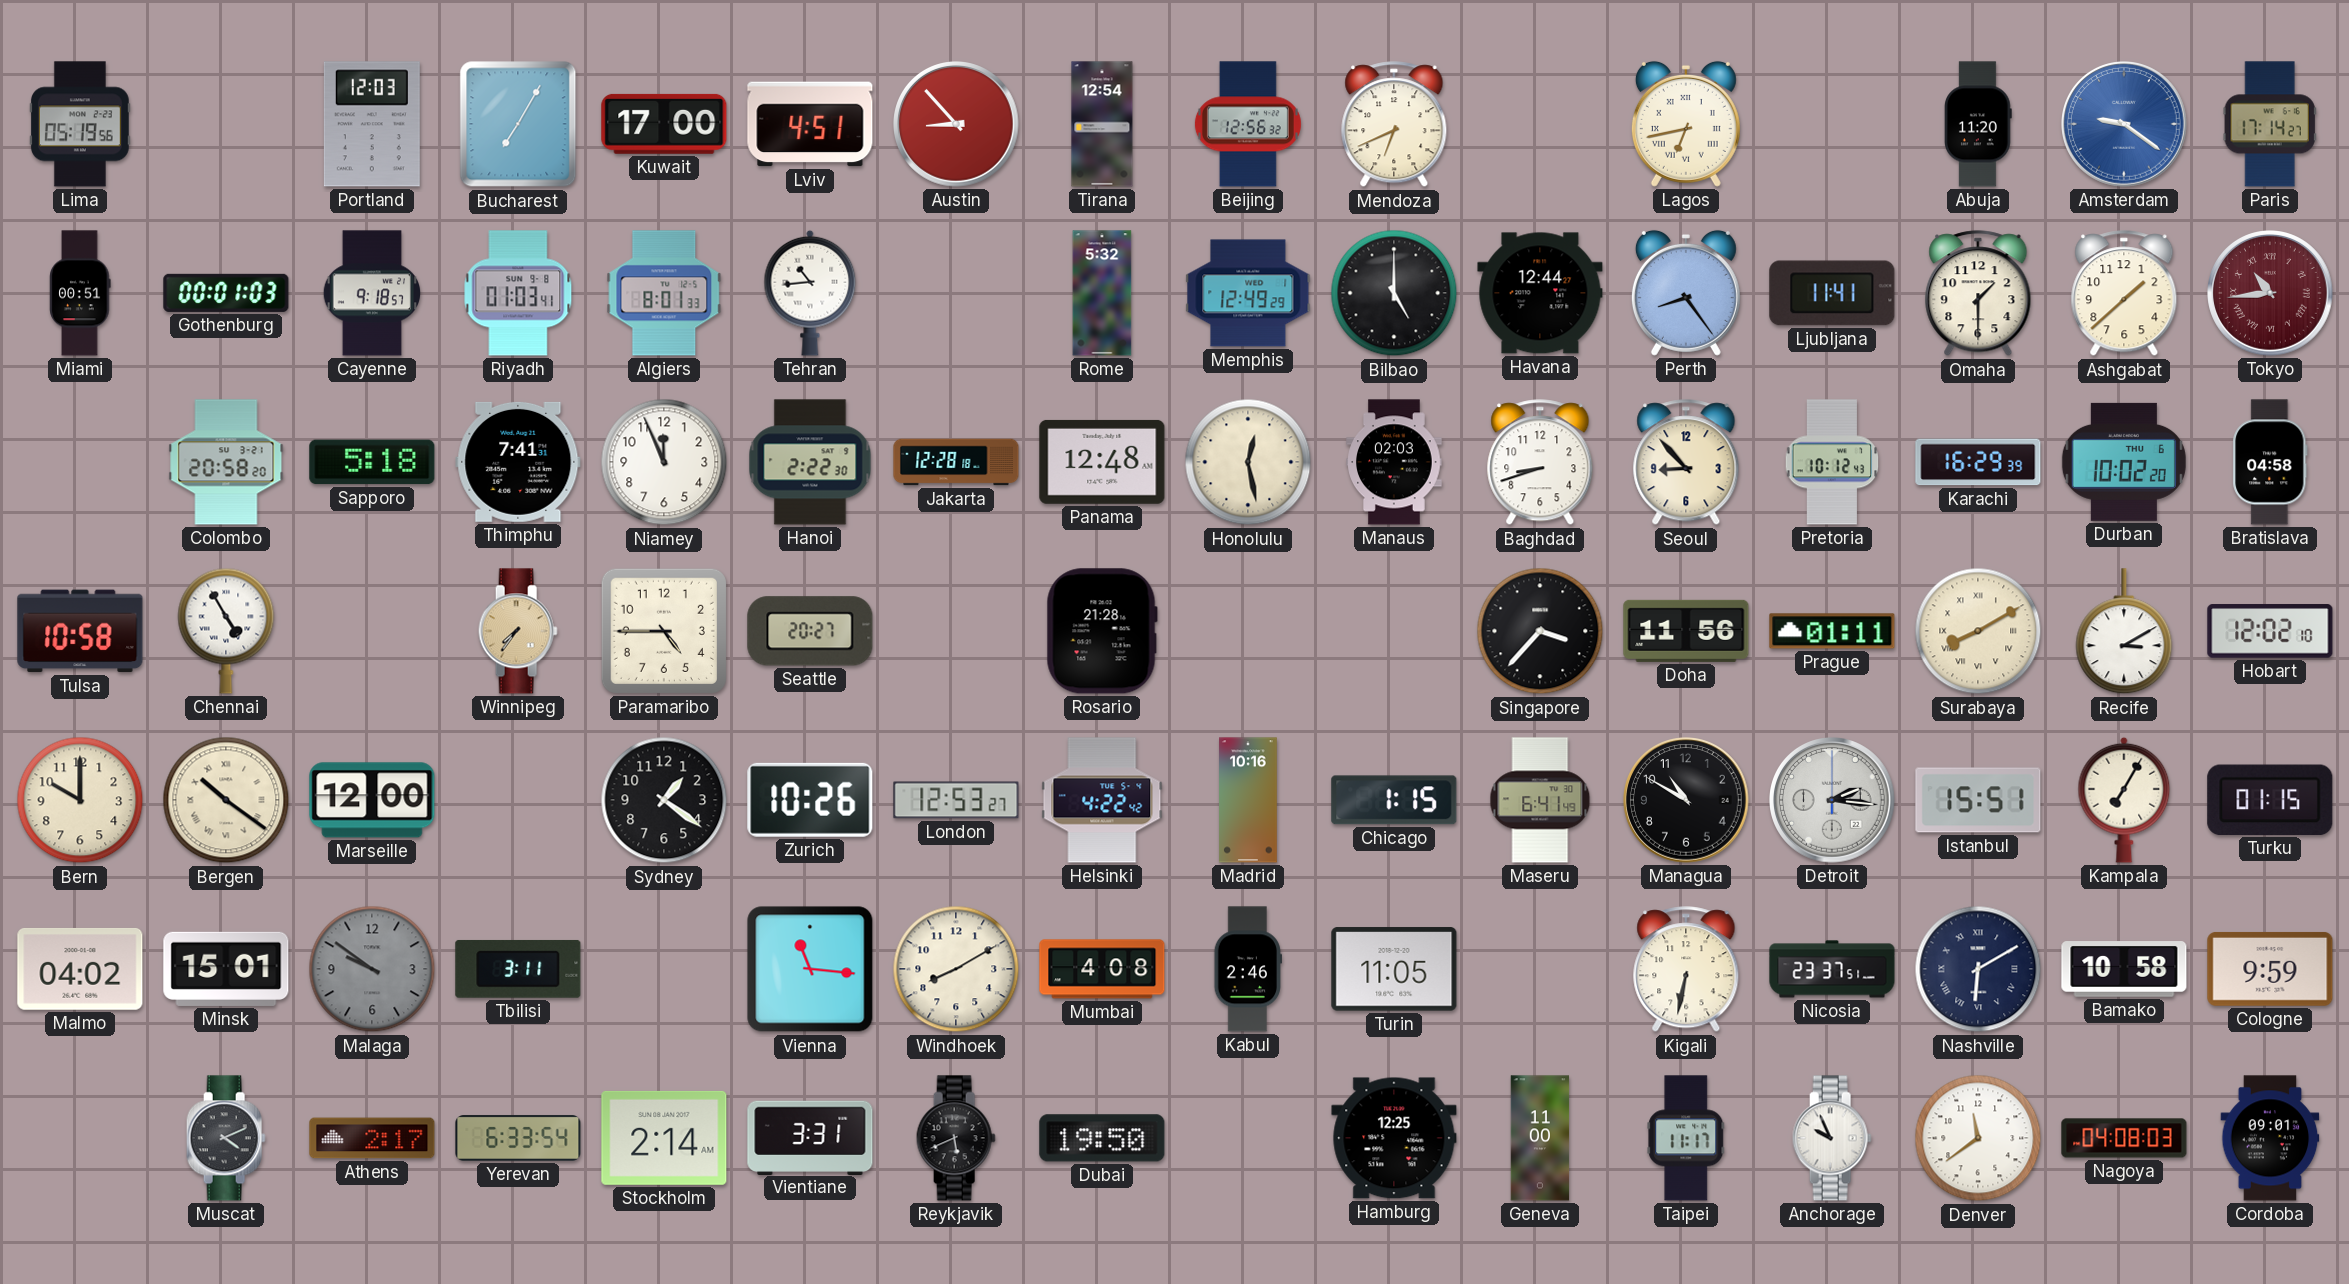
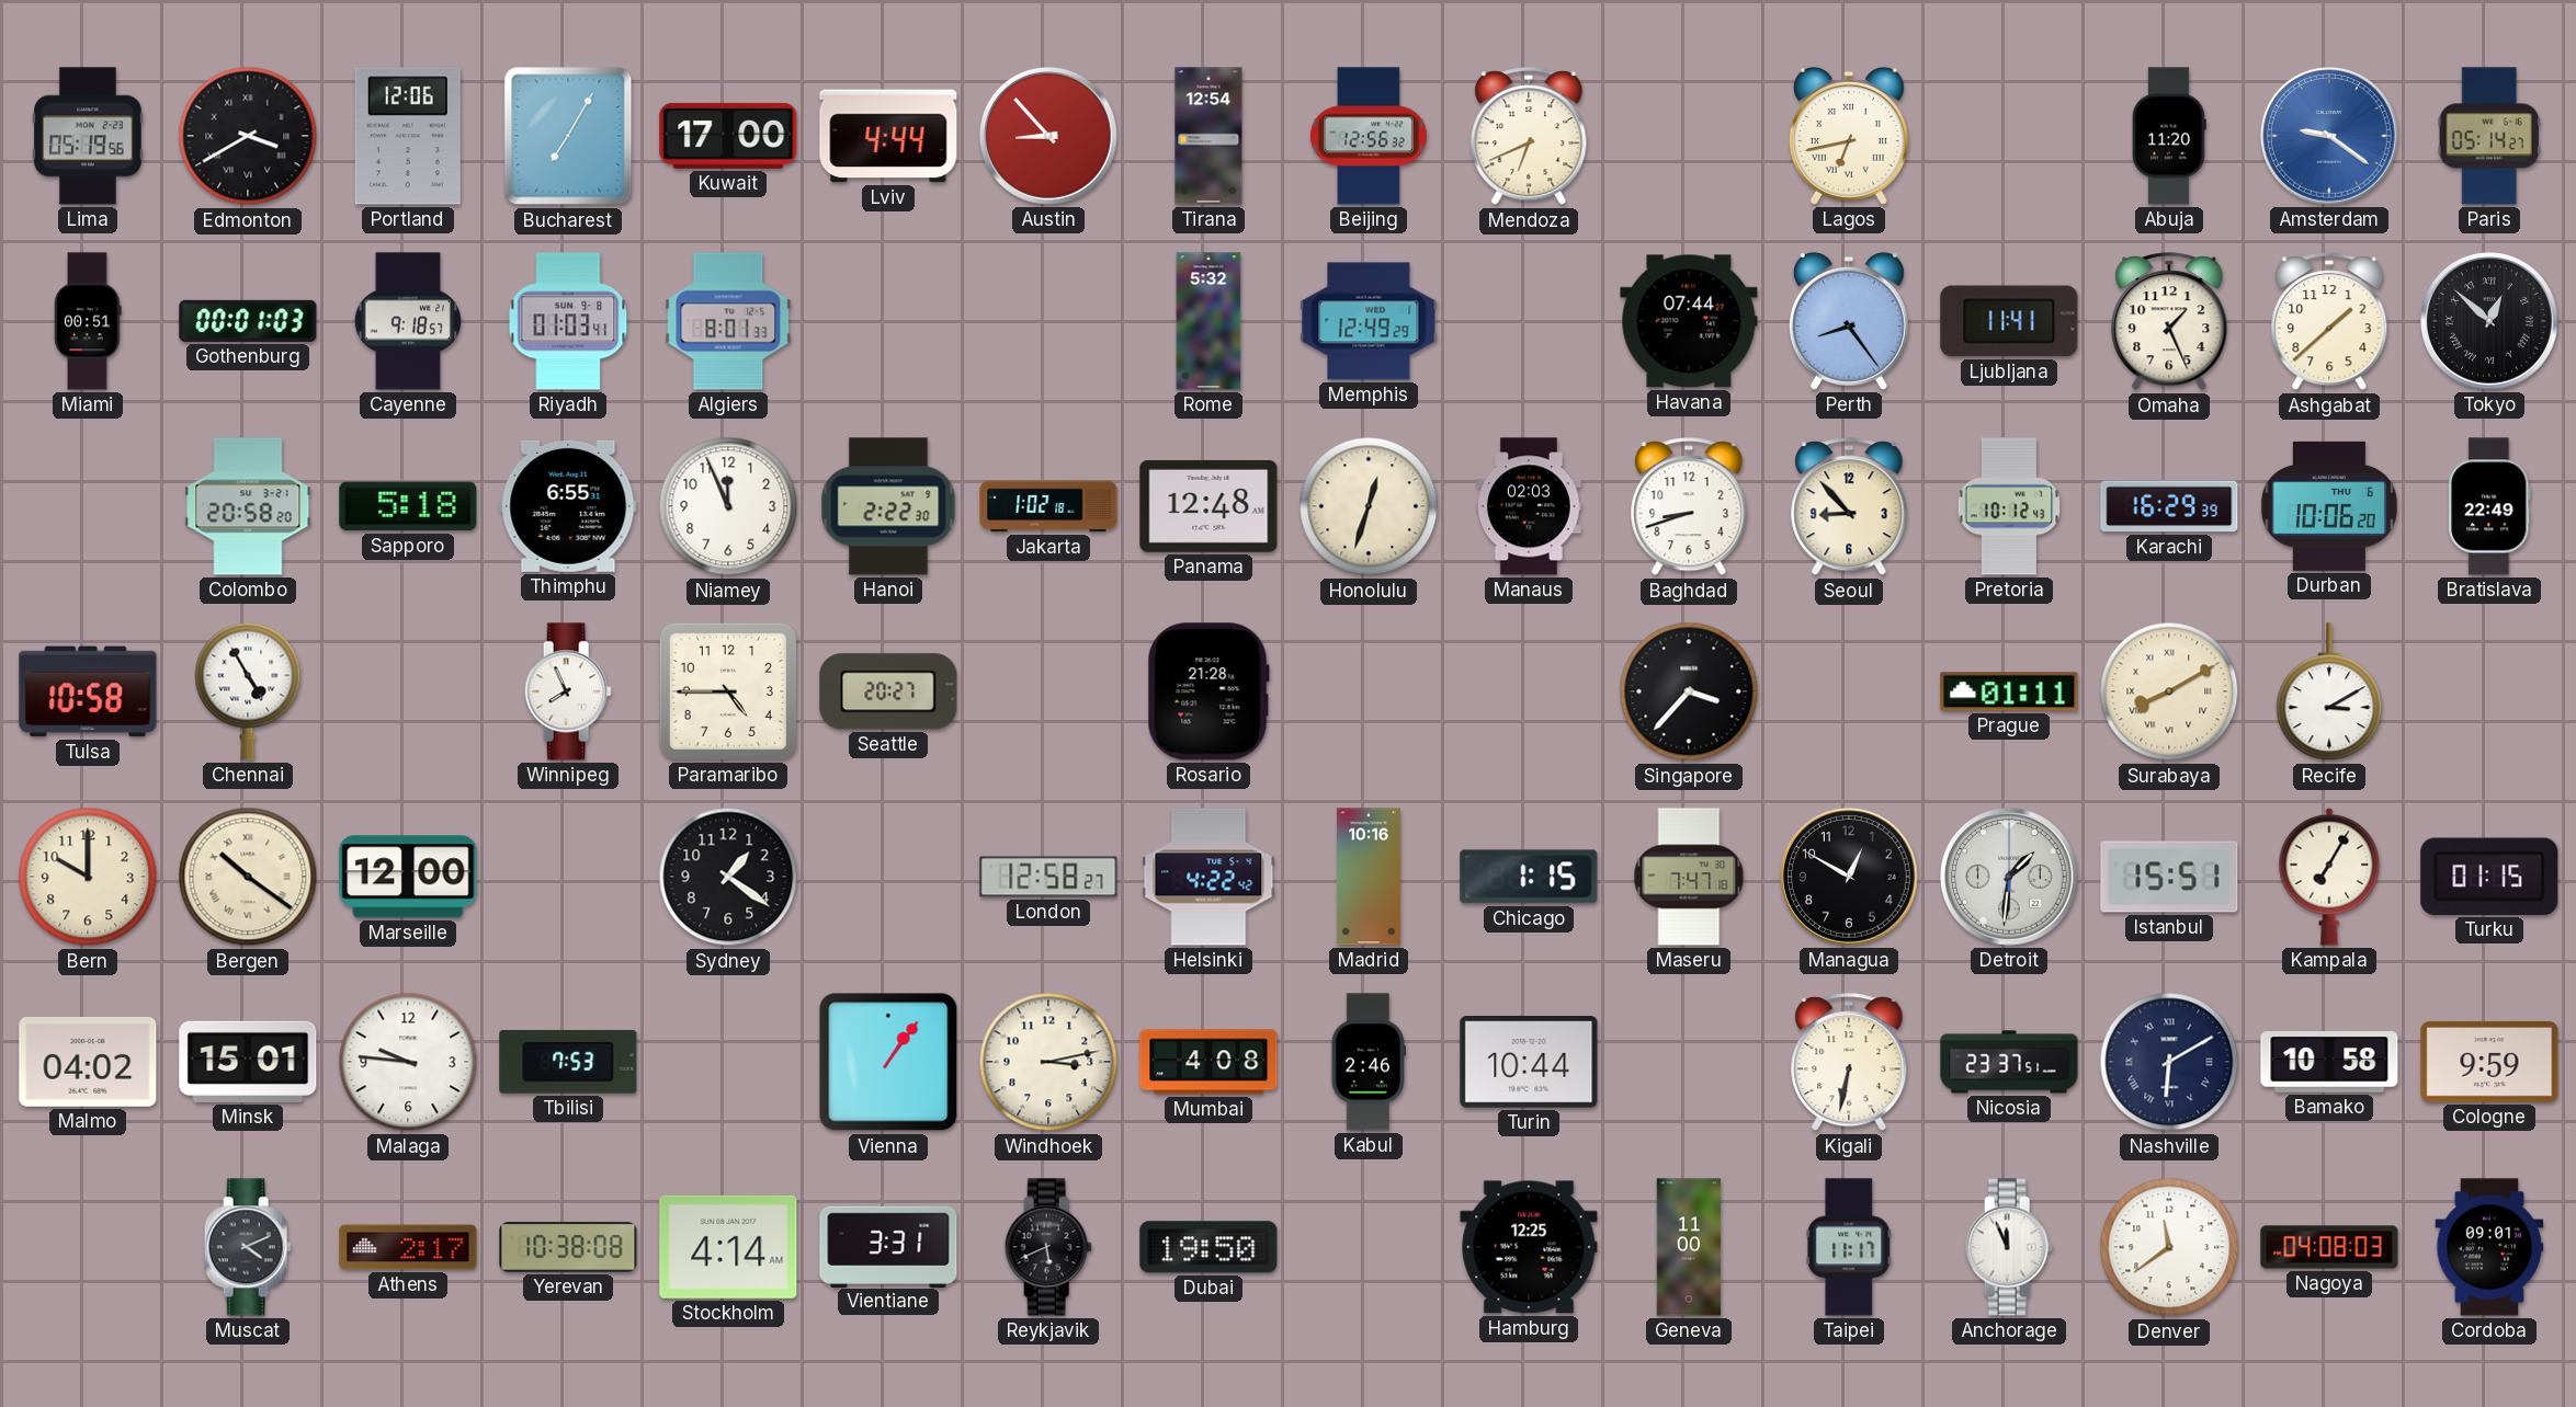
Edmonton: none -> 3:40 (248, 136)
Portland: 12:03 -> 12:06 (408, 136)
Lviv: 4:51 -> 4:44 (888, 136)
Paris: 17:14 -> 05:14 (2489, 136)
Tehran: 10:44 -> none (810, 293)
Bilbao: 5:00 -> none (1394, 293)
Havana: 12:44 -> 07:44 (1689, 321)
Omaha: 1:30 -> 1:26 (2169, 322)
Tokyo: 10:44 -> 12:52 (2490, 322)
Tokyo dial: burgundy -> black (2490, 322)
Thimphu: 7:41 -> 6:55 (568, 506)
Jakarta: 12:28 -> 1:02 (1048, 506)
Honolulu: 12:28 -> 12:33 (1369, 506)
Durban: 10:02 -> 10:06 (2329, 506)
Bratislava: 04:58 -> 22:49 (2489, 506)
Winnipeg: 7:36 -> 7:56 (568, 691)
Winnipeg dial: champagne -> white (568, 691)
Doha: 11:56 -> none (1686, 631)
Hobart: 12:02 -> none (2270, 631)
Zurich: 10:26 -> none (810, 800)
London: 12:53 -> 12:58 (1048, 877)
Maseru: 6:41 -> 7:47 (1689, 877)
Managua: 10:50 -> 12:50 (1850, 878)
Detroit: 2:16 -> 1:31 (2010, 878)
Malaga: 9:51 -> 9:46 (408, 1062)
Malaga dial: grey -> white (408, 1062)
Tbilisi: 3:11 -> 7:53 (568, 1062)
Vienna: 11:16 -> 1:06 (888, 1062)
Windhoek: 8:10 -> 3:13 (1048, 1062)
Turin: 11:05 -> 10:44 (1529, 1062)
Yerevan: 6:33 -> 10:38 (568, 1247)
Stockholm: 2:14 -> 4:14 (728, 1247)
Anchorage: 9:56 -> 11:56 (2009, 1247)
